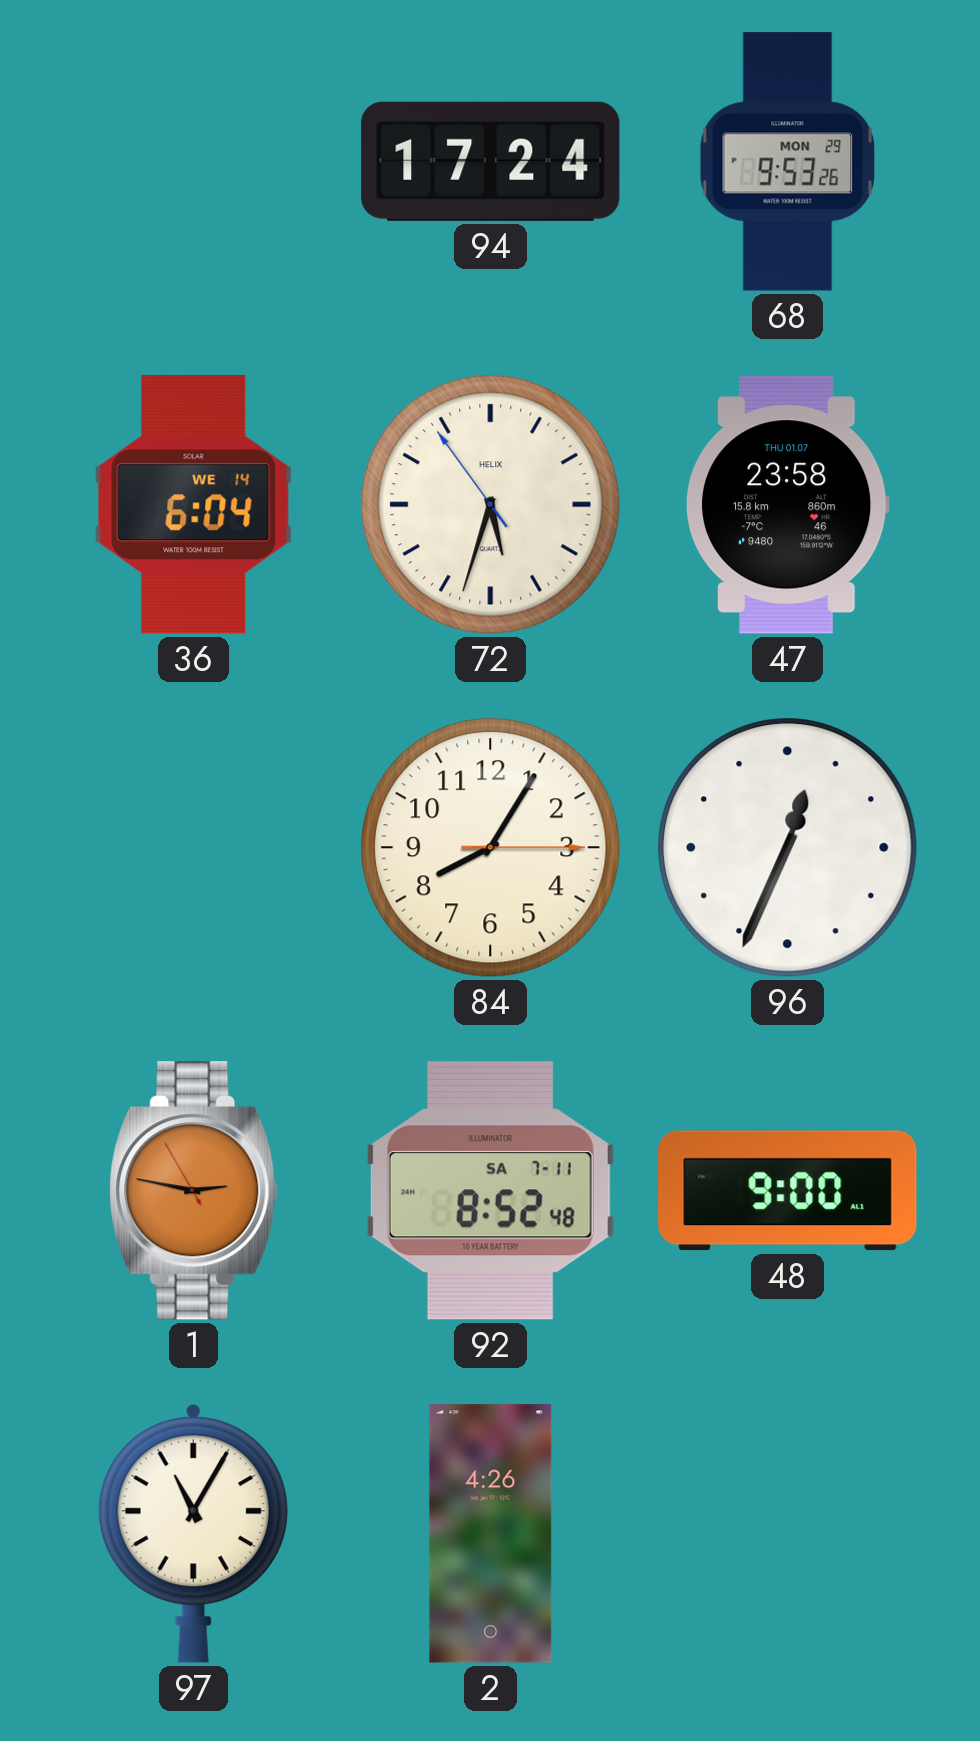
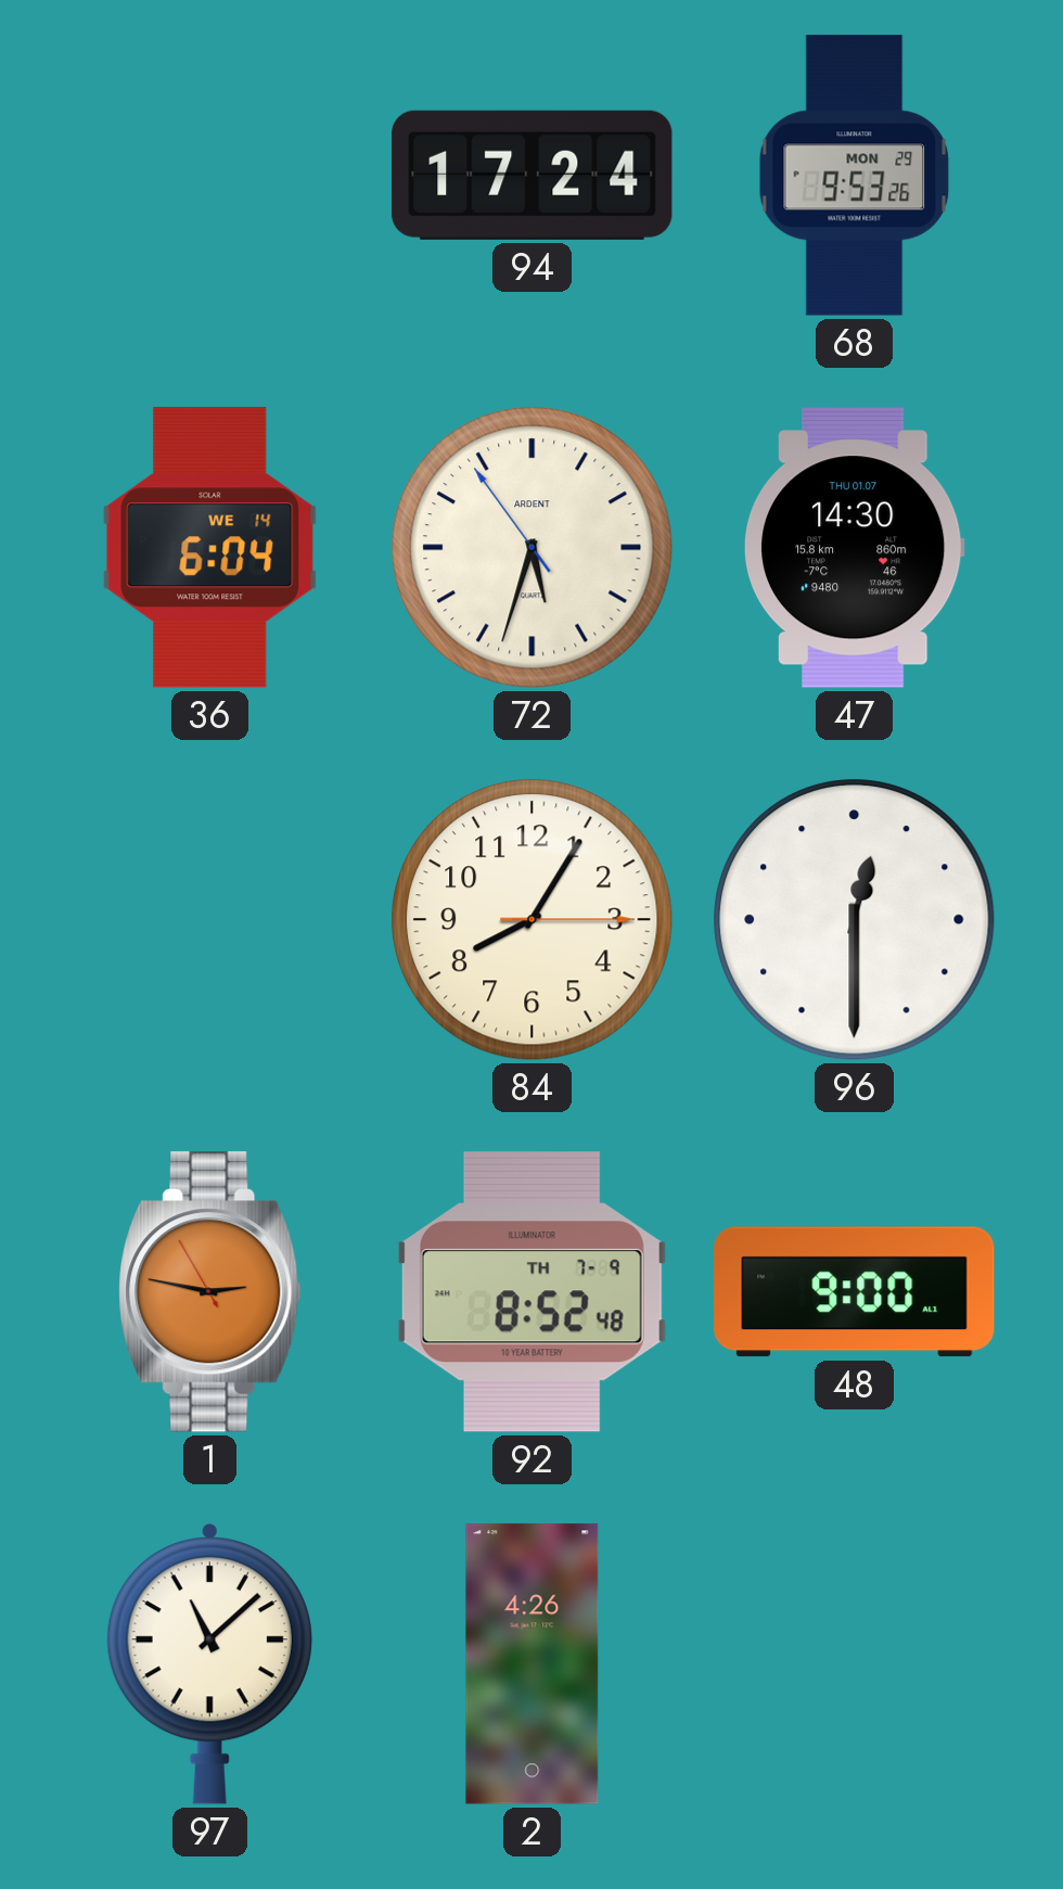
72 brand: HELIX -> ARDENT (533, 548)
47: 23:58 -> 14:30 (854, 548)
96: 12:34 -> 12:30 (855, 920)
92 date: SA 7-11 -> TH 7-9 (531, 1292)
97: 11:05 -> 11:08 (209, 1664)
